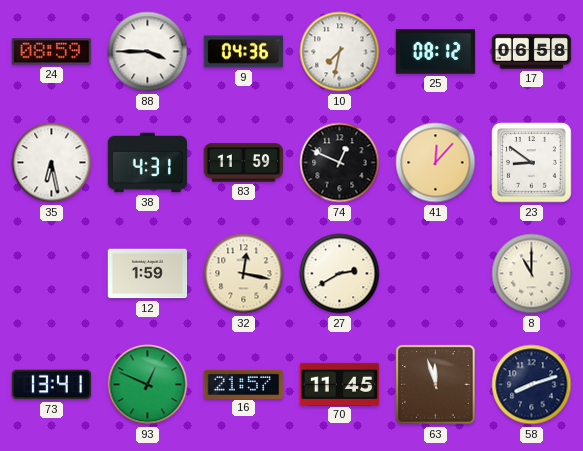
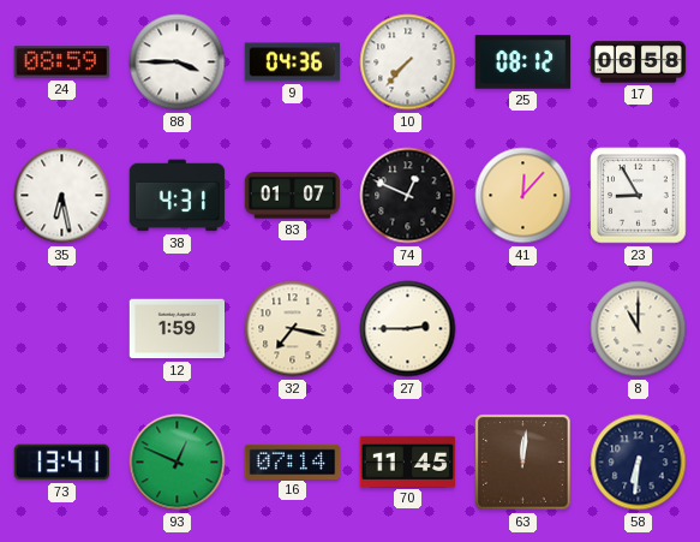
10: 7:32 -> 7:37 (408, 62)
83: 11:59 -> 01:07 (293, 196)
23: 8:51 -> 8:55 (639, 196)
32: 12:17 -> 7:17 (293, 329)
27: 2:40 -> 2:45 (408, 329)
16: 21:57 -> 07:14 (293, 461)
63: 11:57 -> 12:01 (523, 463)
58: 8:12 -> 6:31 (639, 463)
